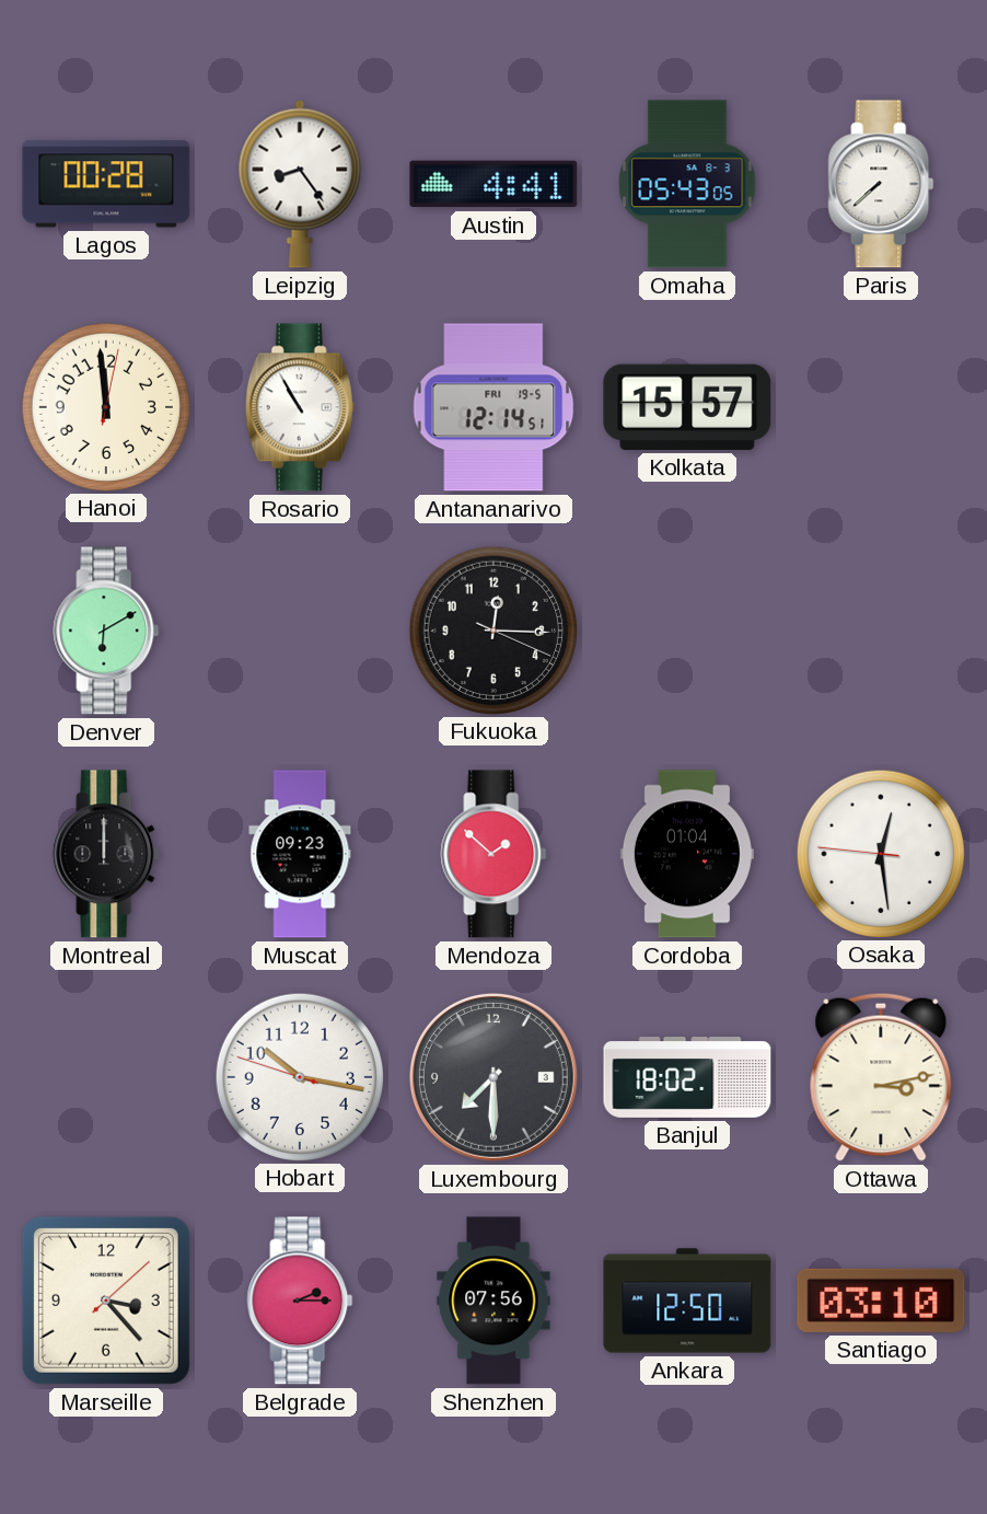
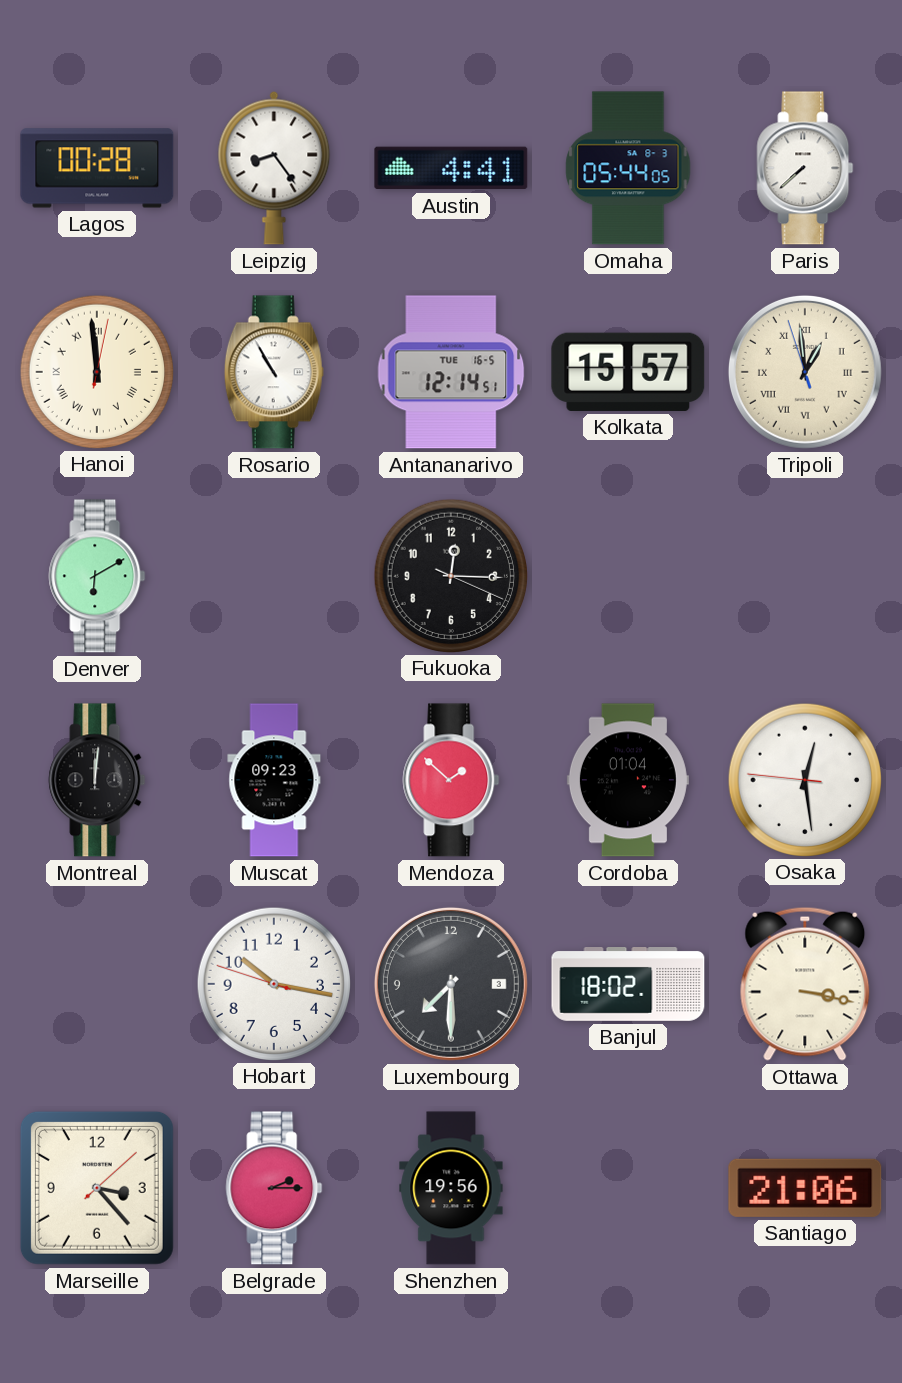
Omaha: 05:43 -> 05:44 (628, 168)
Hanoi numerals: Arabic -> Roman (96, 371)
Antananarivo date: FRI 19-5 -> TUE 16-5 (451, 372)
Tripoli: none -> 12:58 (805, 372)
Montreal: 12:00 -> 12:01 (97, 780)
Ottawa: 3:13 -> 3:17 (805, 984)
Shenzhen: 07:56 -> 19:56 (451, 1188)
Ankara: 12:50 -> none (687, 1301)
Santiago: 03:10 -> 21:06 (805, 1188)
